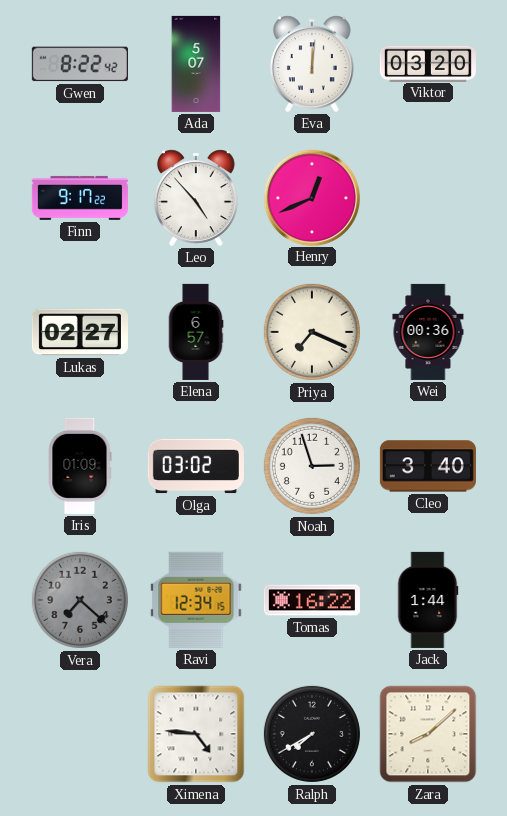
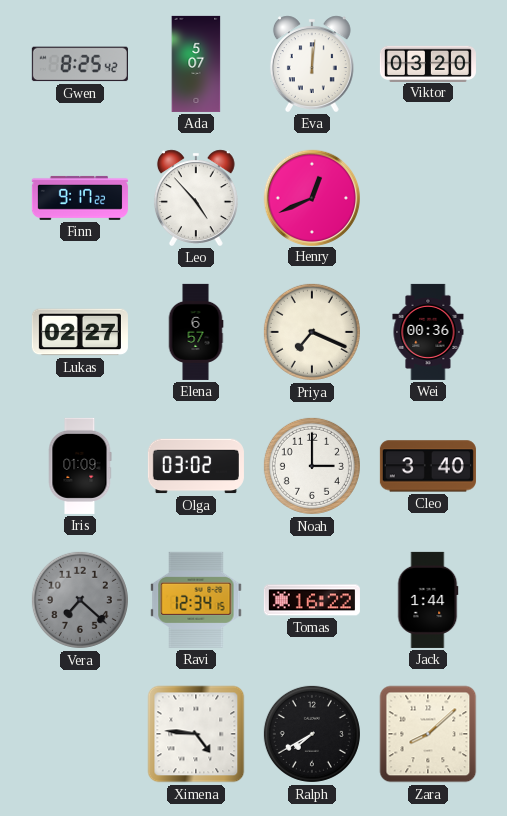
Gwen: 8:22 -> 8:25 (80, 64)
Noah: 2:57 -> 3:00 (312, 466)
